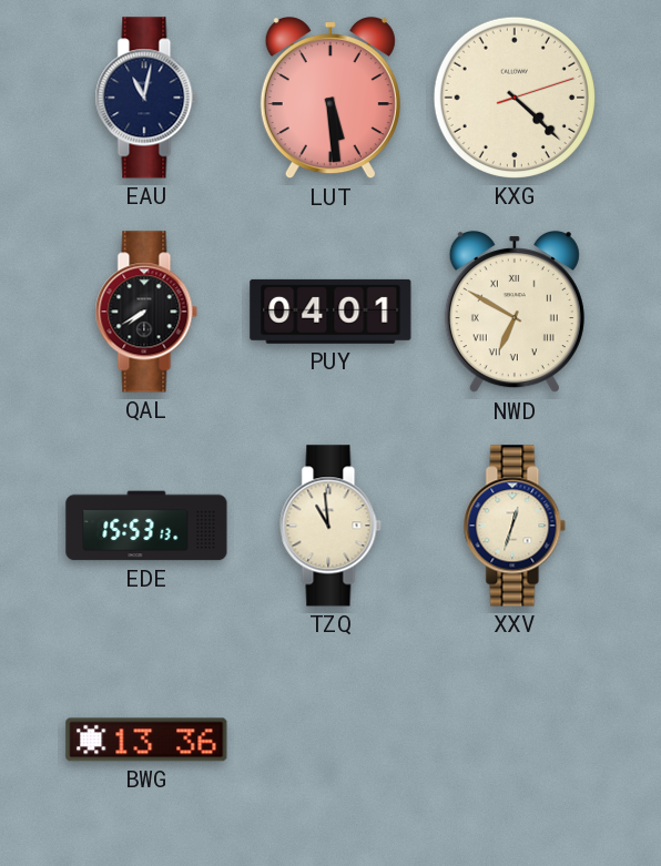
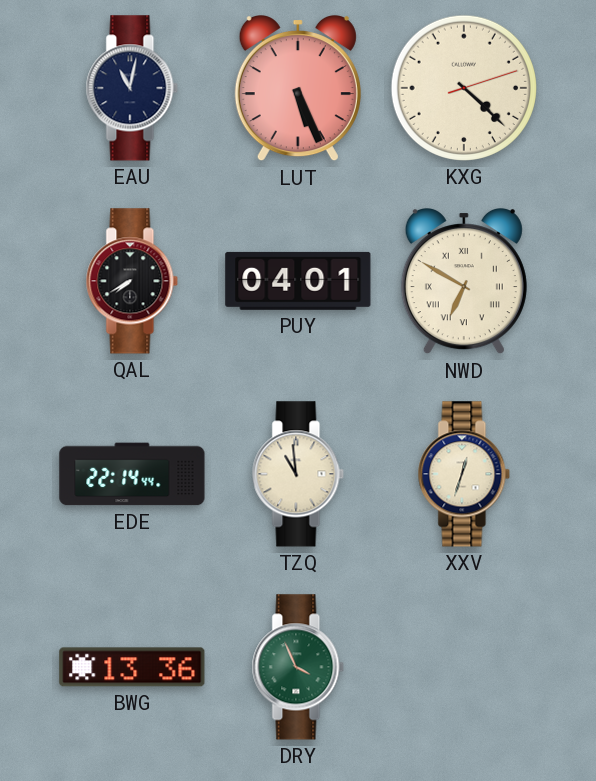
LUT: 5:29 -> 5:26 (298, 89)
EDE: 15:53 -> 22:14 (132, 474)
DRY: none -> 3:56 (298, 667)
